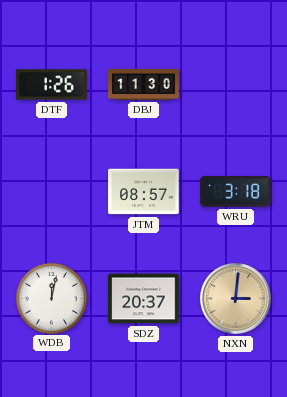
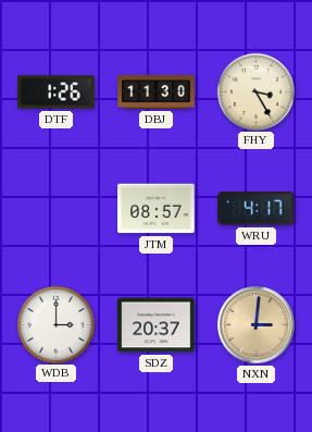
FHY: none -> 3:25 (255, 91)
WRU: 3:18 -> 4:17 (257, 209)
WDB: 12:02 -> 3:00 (55, 324)
